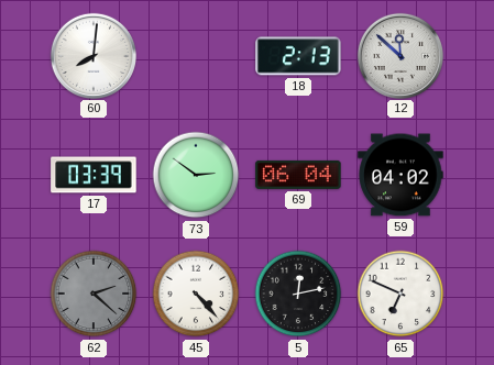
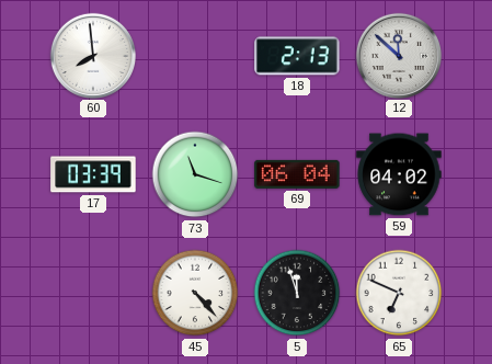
60: 8:01 -> 7:59 (92, 55)
73: 2:51 -> 11:18 (195, 174)
62: 2:22 -> none (94, 294)
5: 12:13 -> 11:57 (297, 293)
